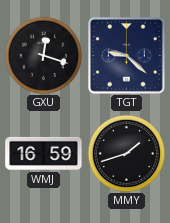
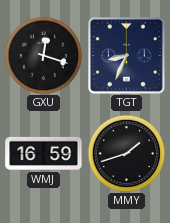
TGT: 9:22 -> 8:34 (127, 56)
